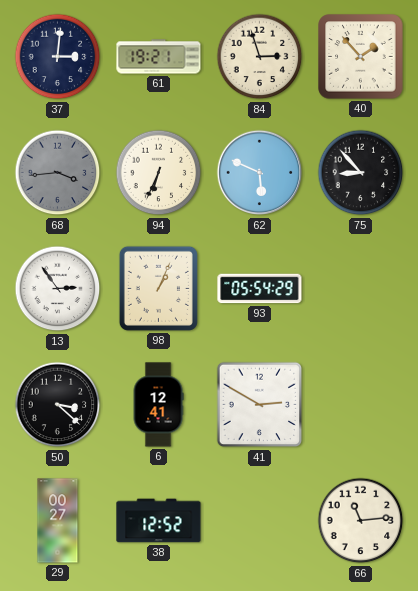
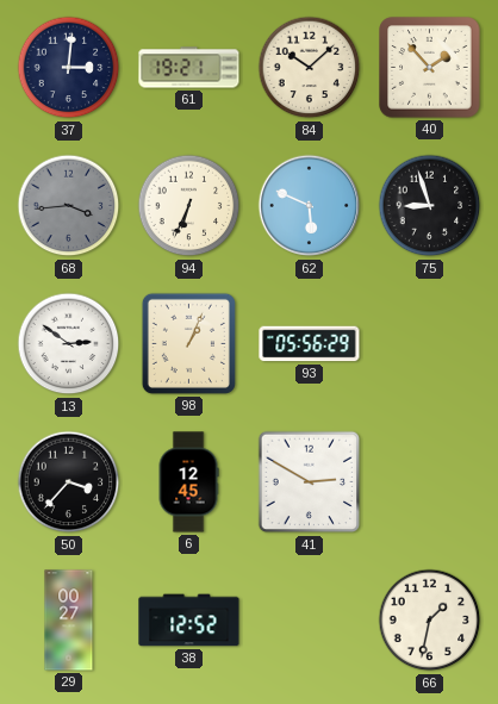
84: 2:57 -> 10:08 (310, 68)
75: 8:53 -> 8:57 (430, 206)
13: 2:54 -> 2:51 (69, 344)
93: 05:54 -> 05:56 (310, 344)
50: 3:22 -> 3:37 (69, 482)
6: 12:41 -> 12:45 (188, 482)
66: 11:14 -> 1:32 (430, 621)
